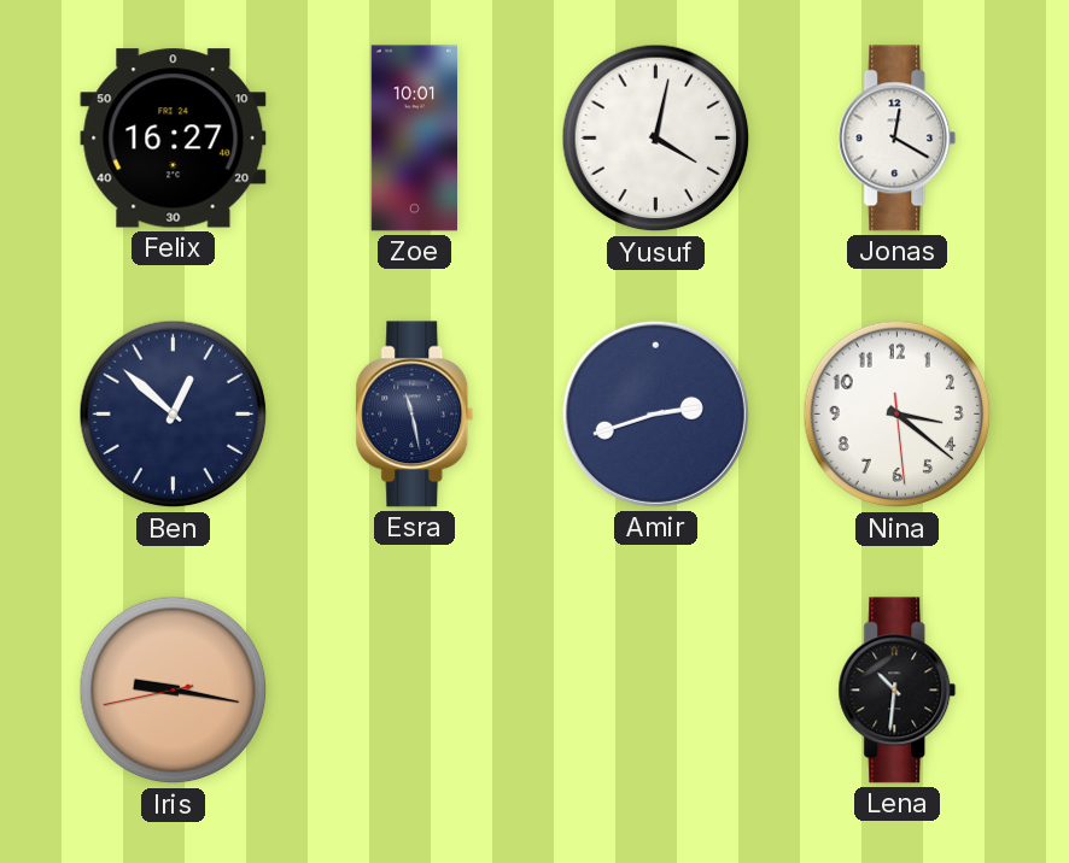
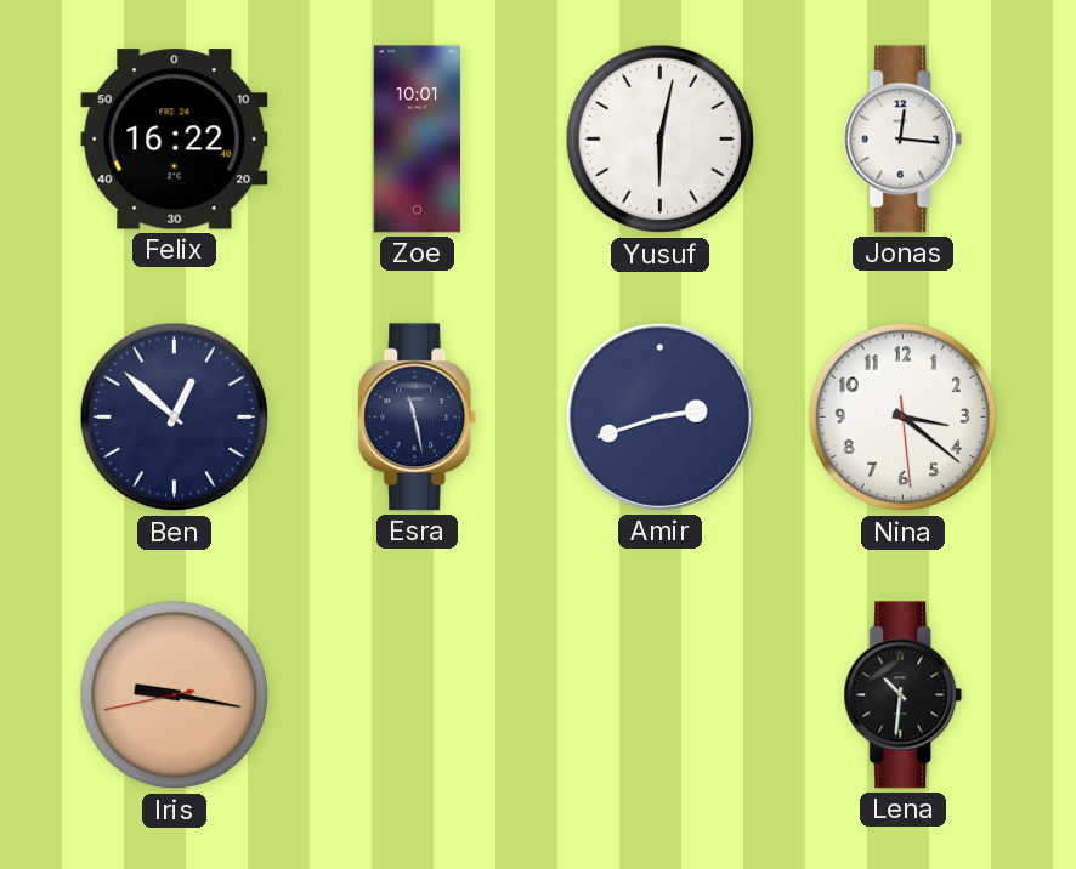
Felix: 16:27 -> 16:22 (175, 140)
Yusuf: 4:02 -> 6:02 (661, 140)
Jonas: 12:20 -> 12:16 (904, 140)
